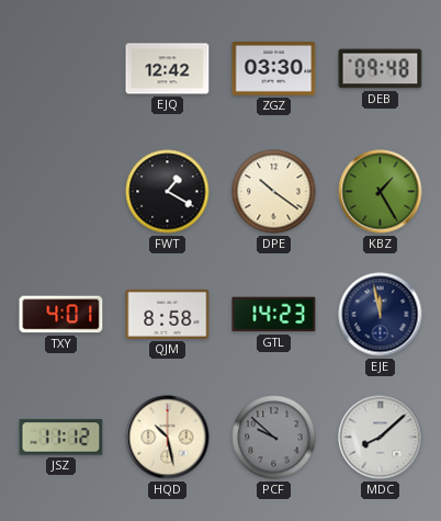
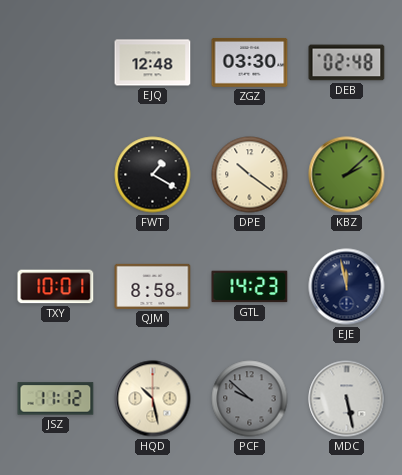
EJQ: 12:42 -> 12:48 (153, 63)
DEB: 09:48 -> 02:48 (347, 63)
KBZ: 1:25 -> 2:08 (347, 175)
TXY: 4:01 -> 10:01 (56, 287)
MDC: 8:08 -> 5:28 (347, 399)
